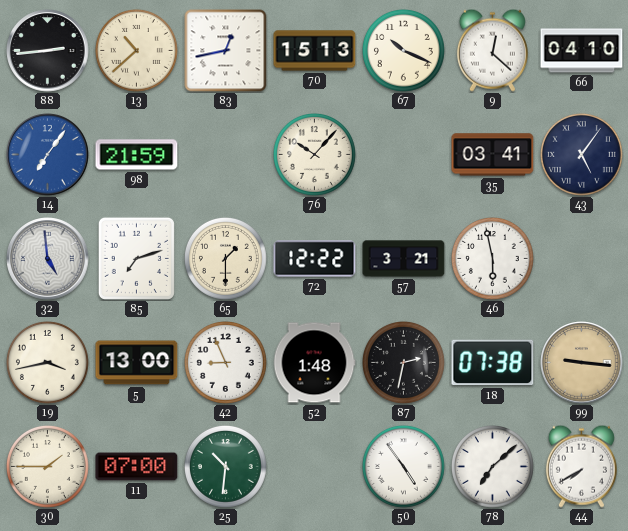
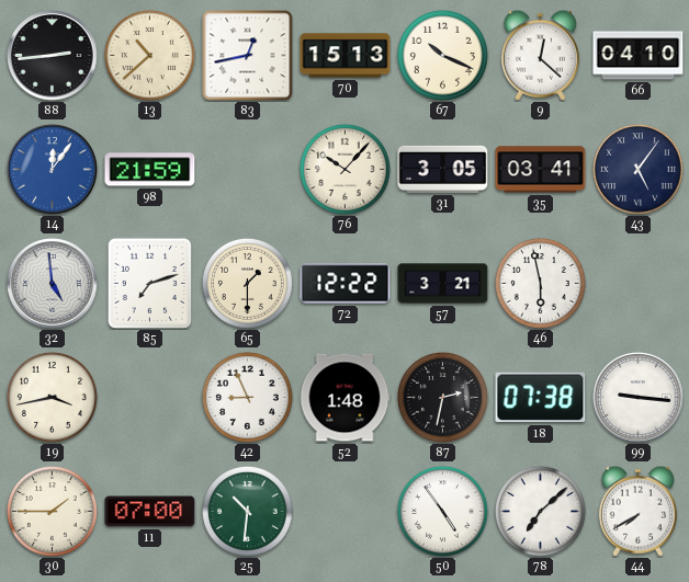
14: 7:06 -> 12:06 (53, 170)
31: none -> 3:05 (443, 169)
5: 13:00 -> none (137, 363)
99 dial: champagne -> white (639, 398)
